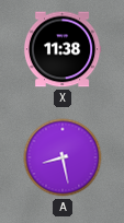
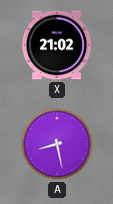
X: 11:38 -> 21:02 (57, 45)
